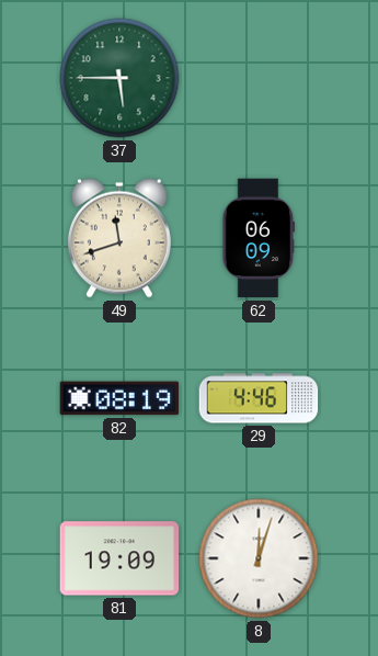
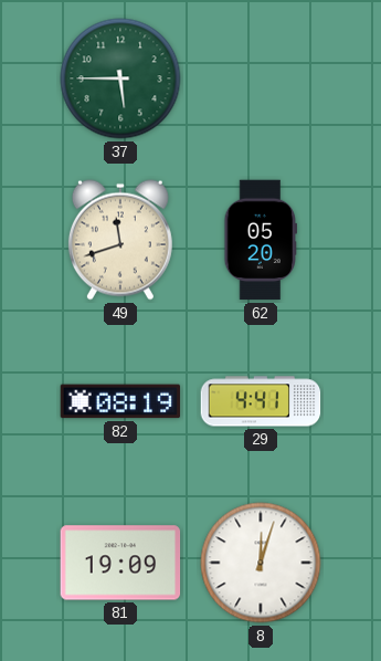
62: 06:09 -> 05:20 (260, 240)
29: 4:46 -> 4:41 (261, 401)
